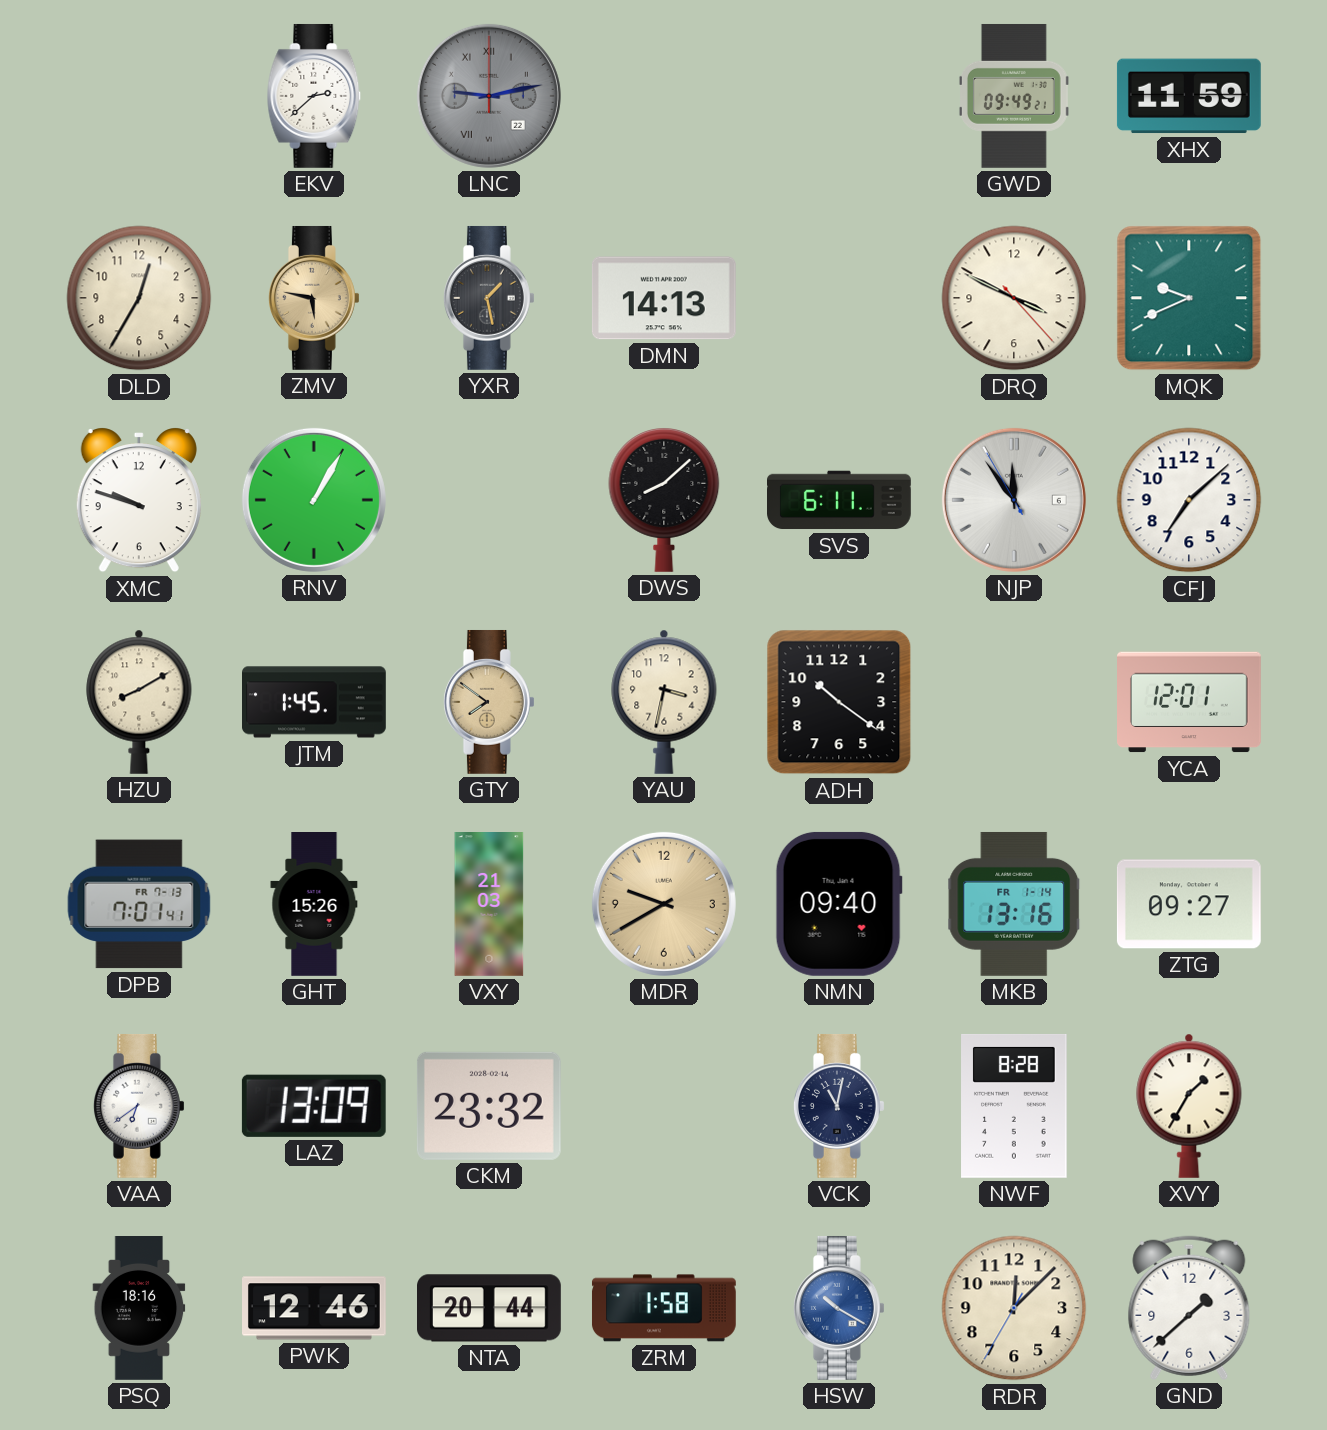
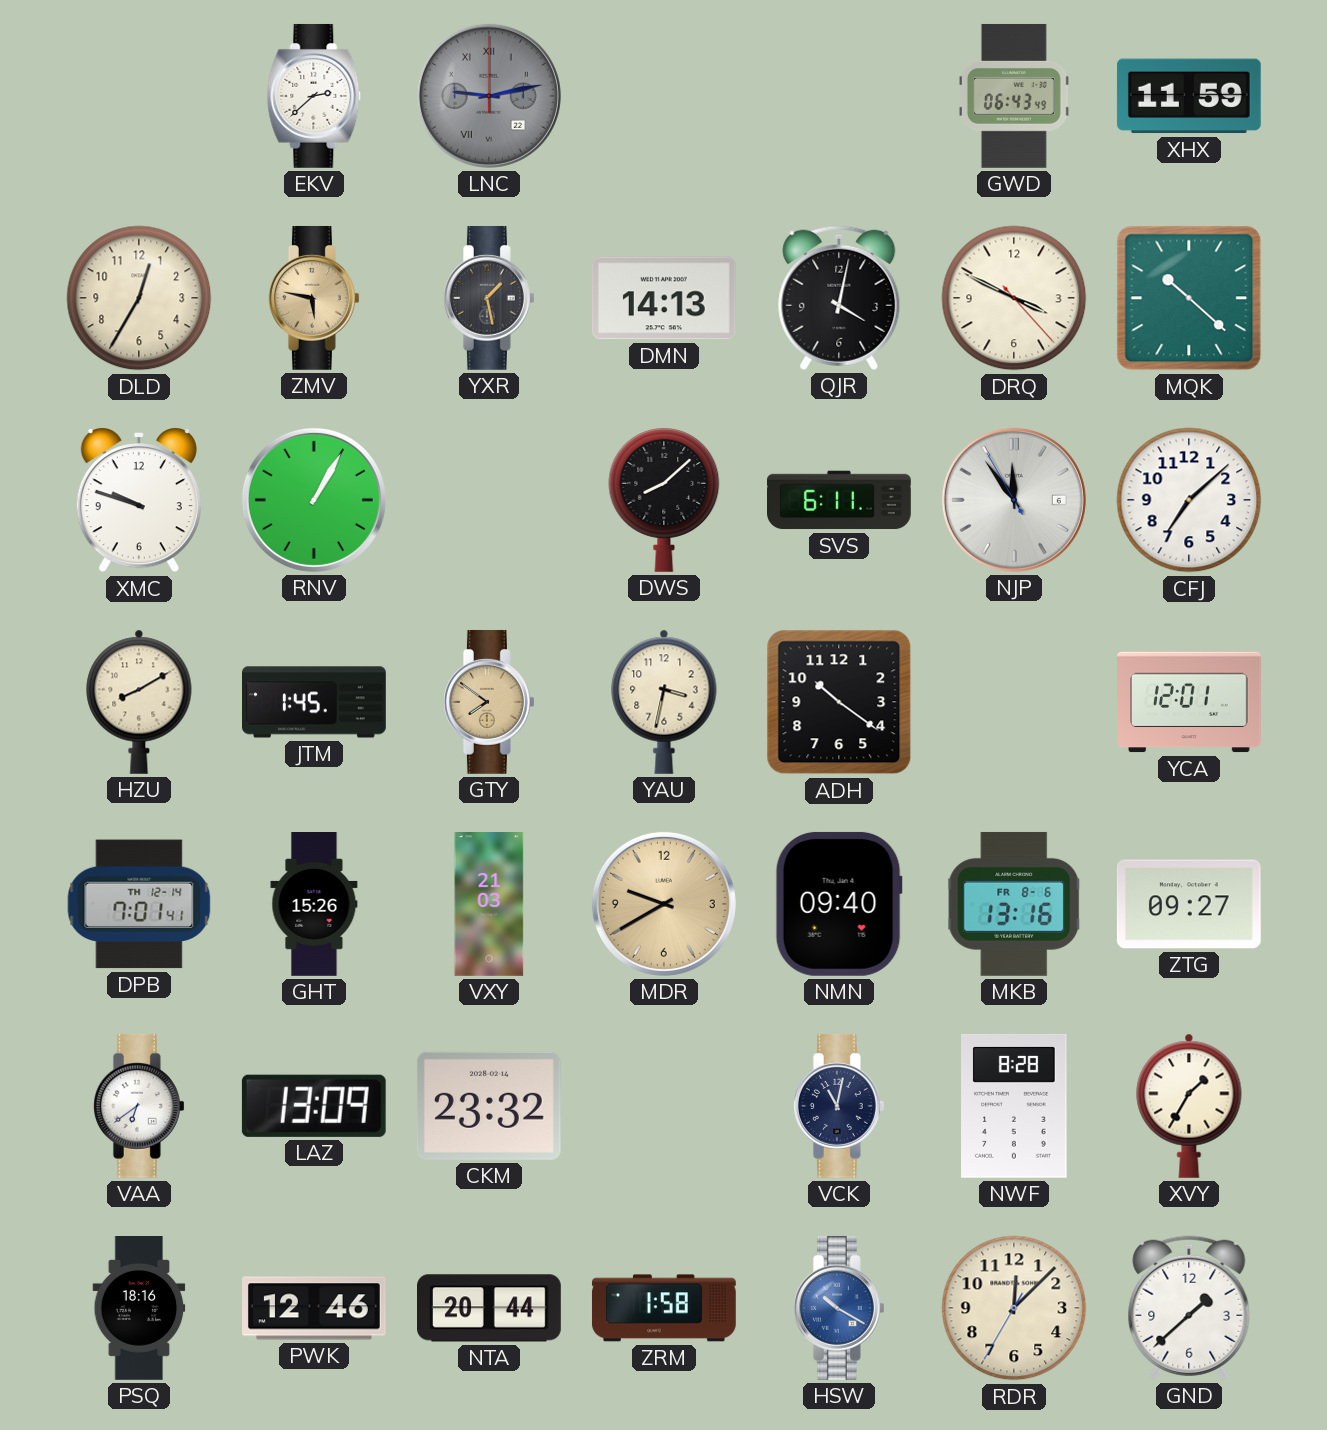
GWD: 09:49 -> 06:43 (1014, 96)
QJR: none -> 4:02 (839, 298)
MQK: 9:41 -> 10:22 (1189, 298)
DPB date: FR 7-13 -> TH 12-14 (139, 904)
MKB date: FR 1-14 -> FR 8-6 (1015, 904)
